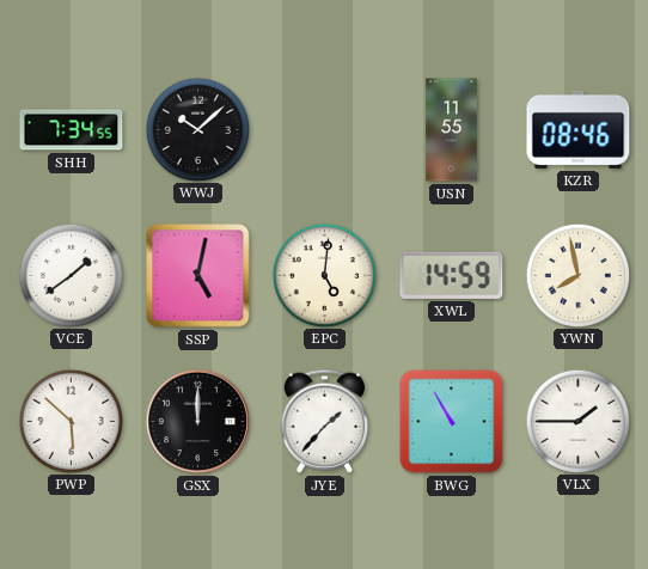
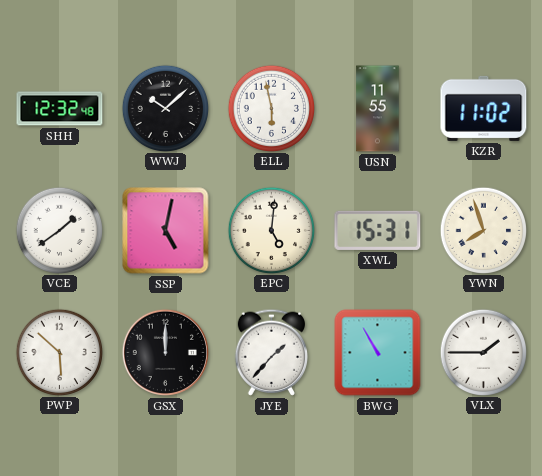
SHH: 7:34 -> 12:32 (60, 109)
ELL: none -> 5:58 (271, 108)
KZR: 08:46 -> 11:02 (484, 108)
XWL: 14:59 -> 15:31 (378, 230)
YWN: 7:58 -> 7:57 (483, 230)
